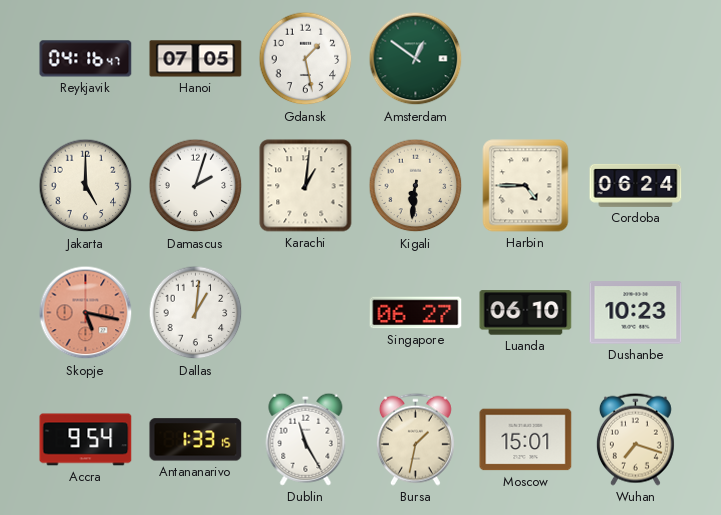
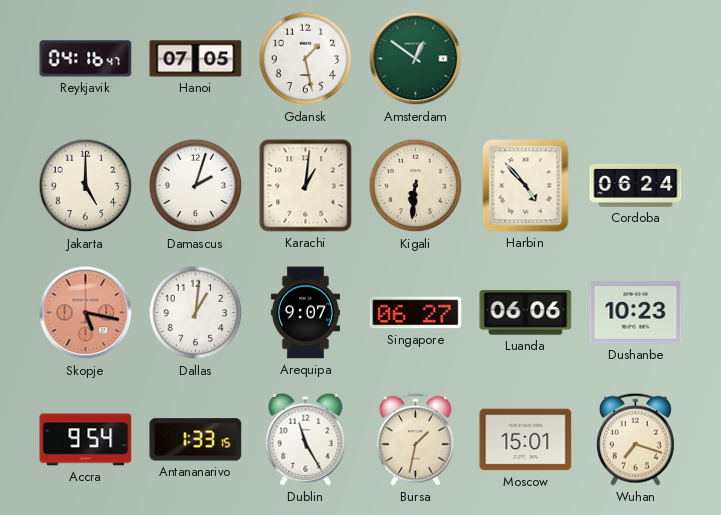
Harbin: 4:45 -> 4:53 (526, 186)
Arequipa: none -> 9:07 (305, 313)
Luanda: 06:10 -> 06:06 (526, 313)
